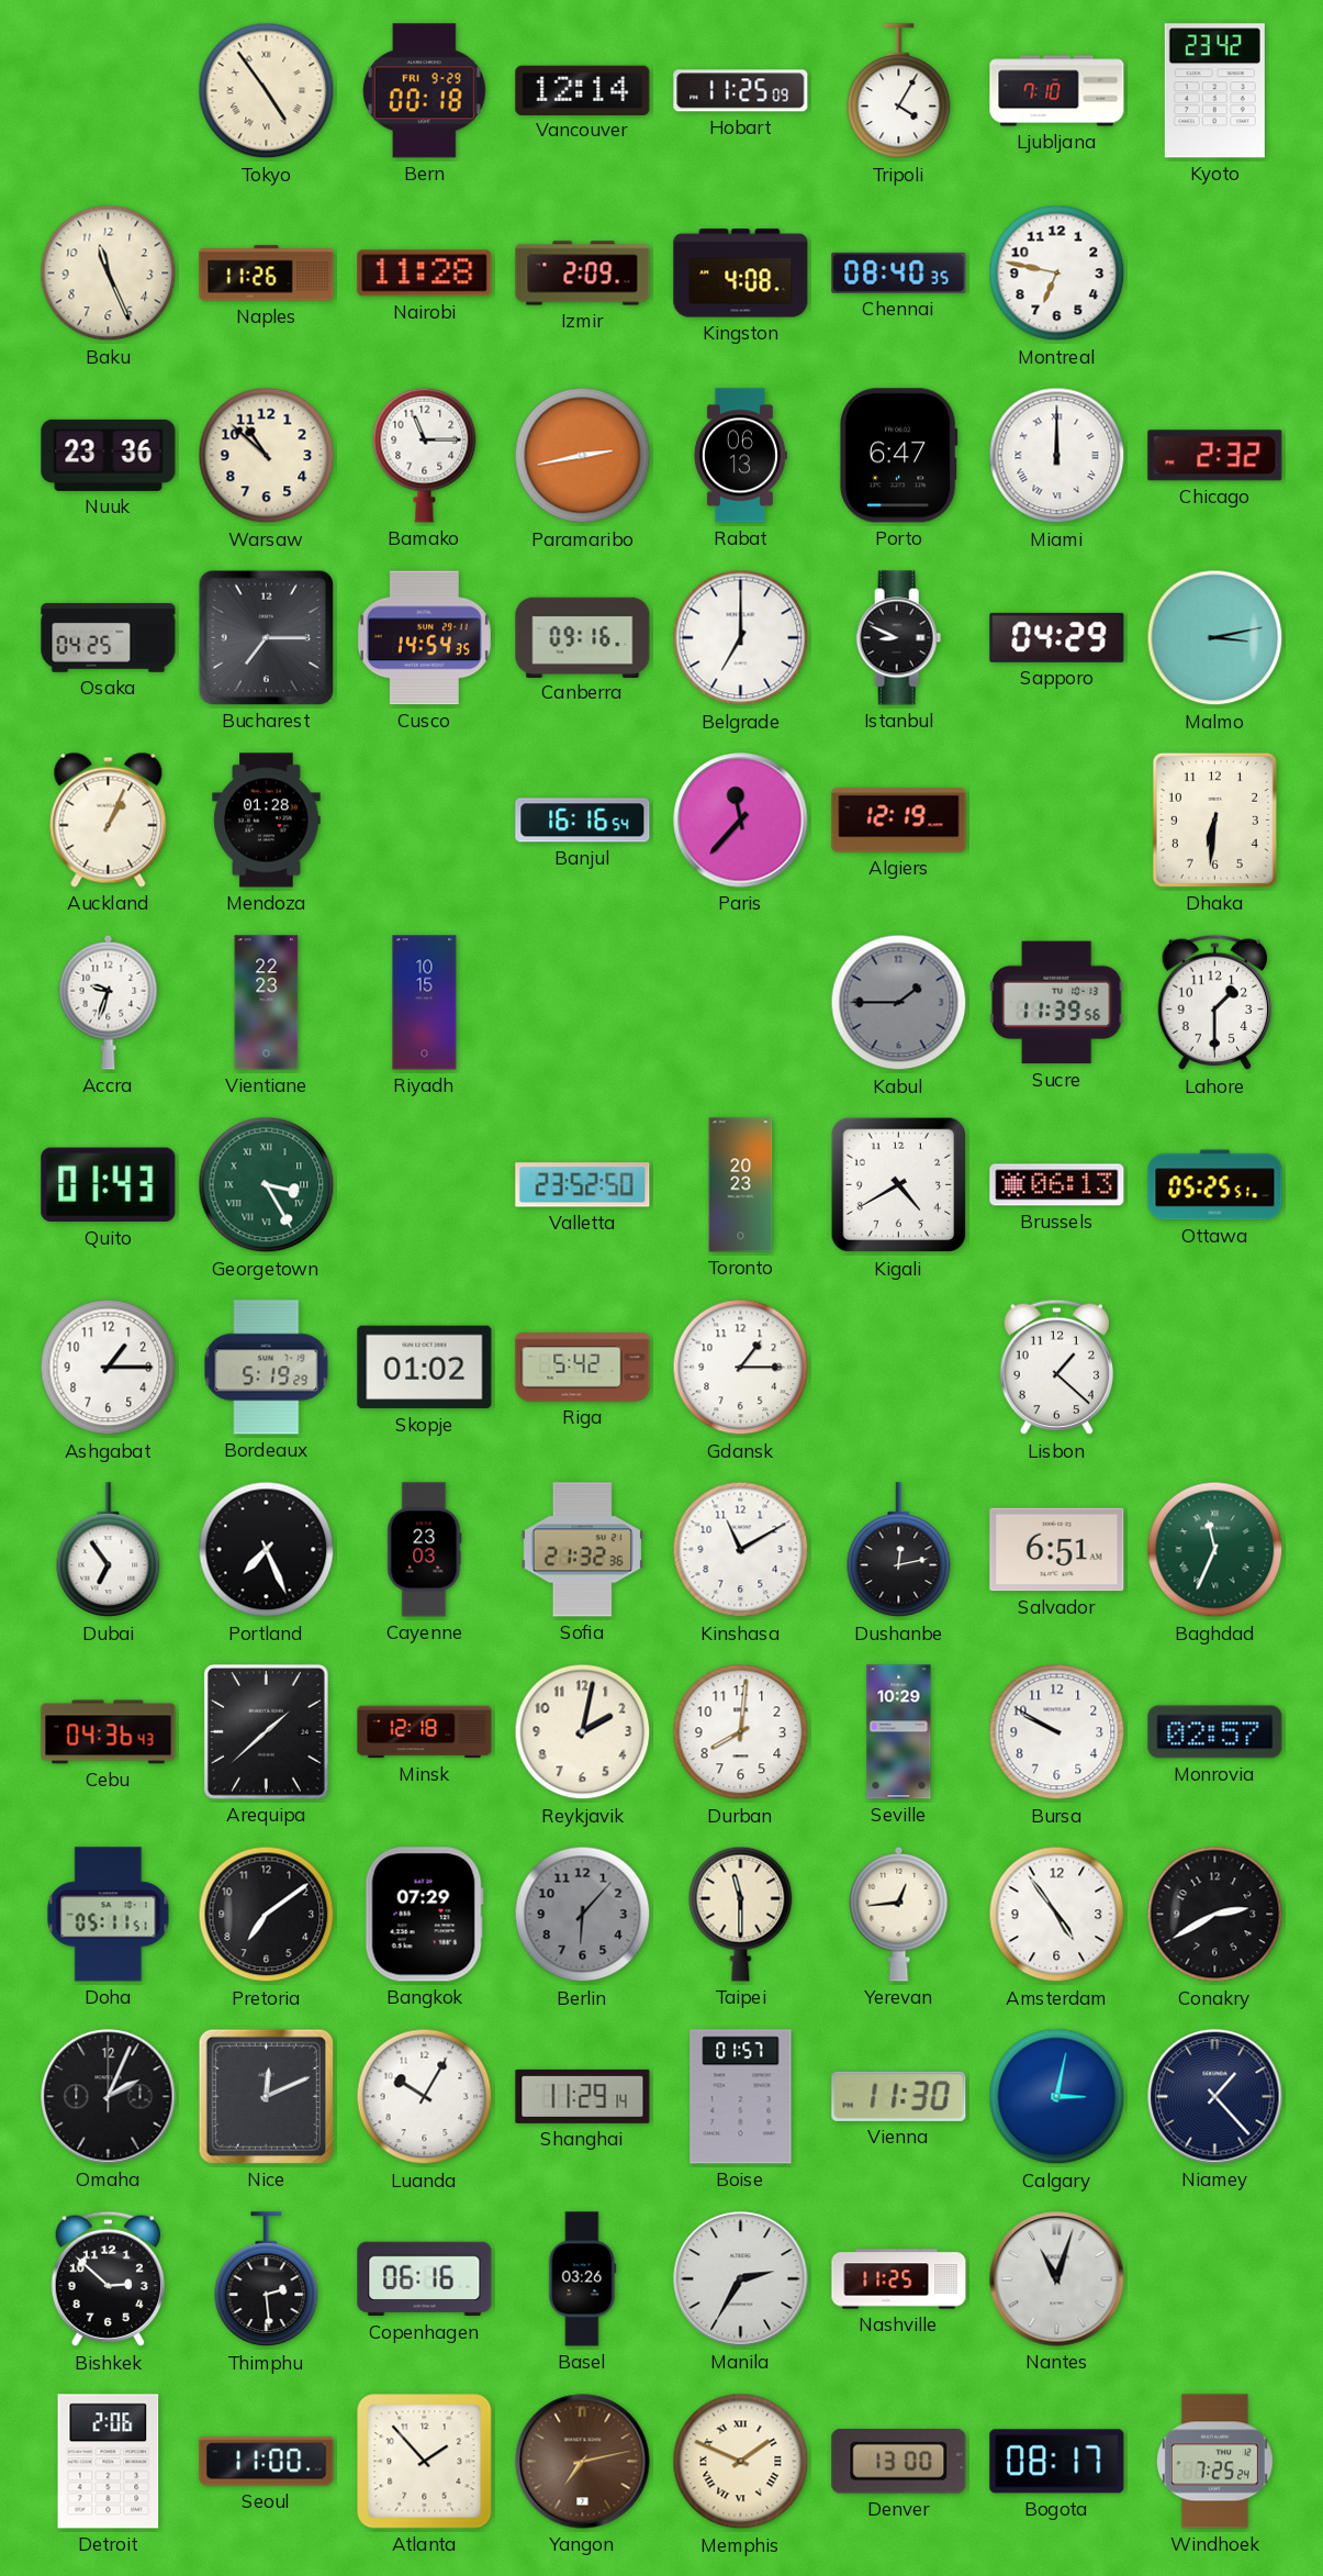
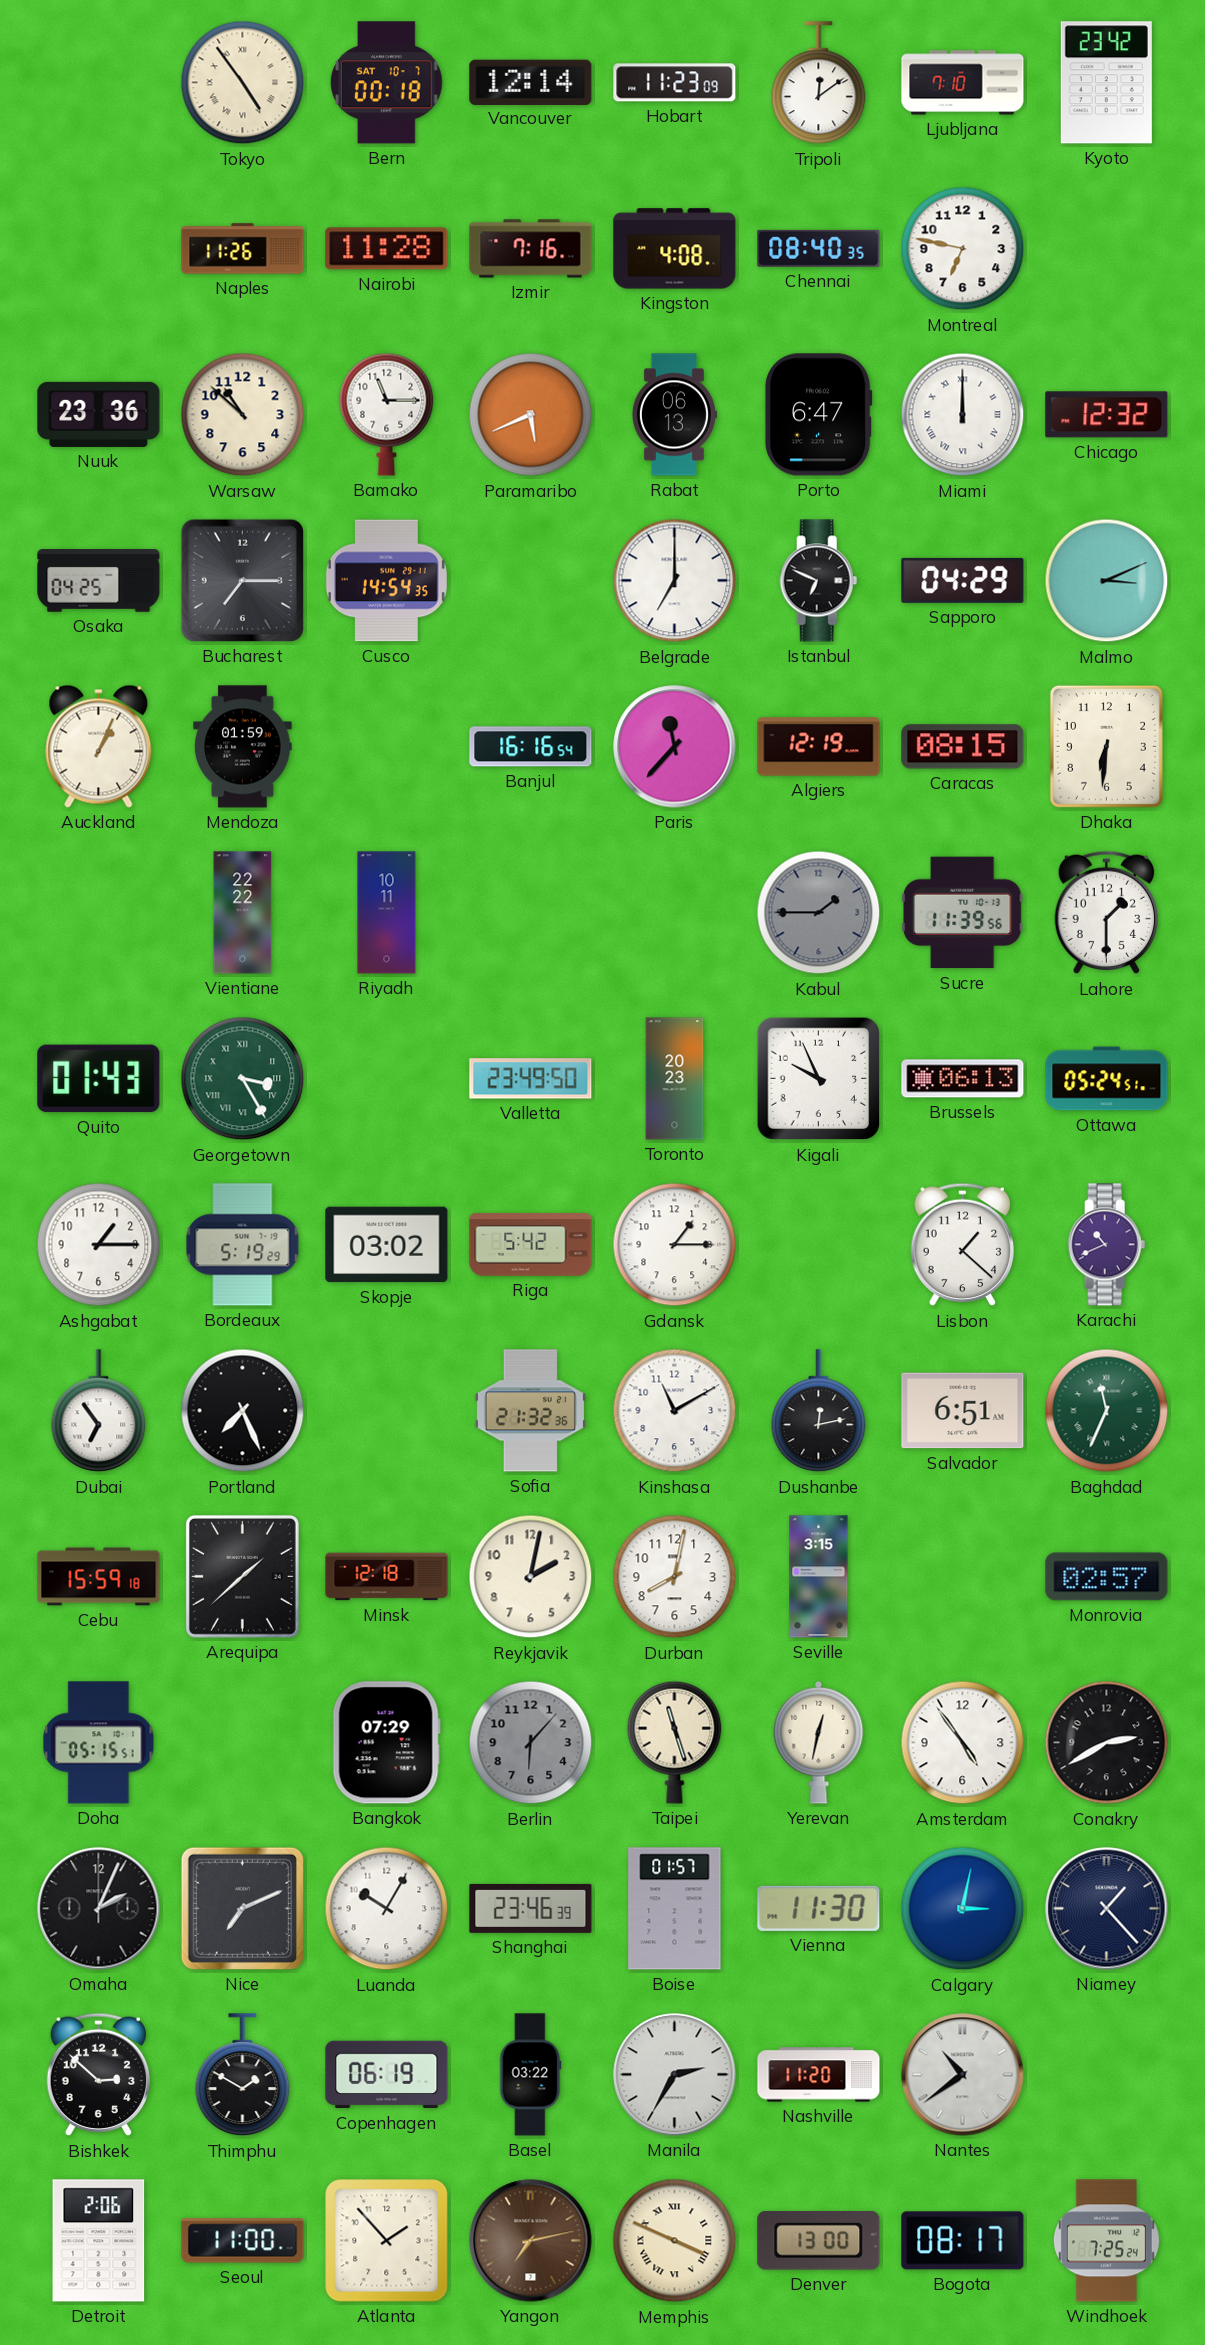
Bern date: FRI 9-29 -> SAT 10-7 (386, 83)
Hobart: 11:25 -> 11:23 (675, 83)
Tripoli: 4:05 -> 12:09 (819, 83)
Baku: 11:26 -> none (109, 274)
Izmir: 2:09 -> 7:16 (531, 249)
Paramaribo: 2:43 -> 5:41 (531, 415)
Chicago: 2:32 -> 12:32 (1107, 415)
Canberra: 09:16 -> none (583, 637)
Istanbul: 8:49 -> 6:49 (819, 581)
Malmo: 3:13 -> 3:11 (1107, 581)
Mendoza: 01:28 -> 01:59 (243, 747)
Caracas: none -> 08:15 (963, 747)
Accra: 9:33 -> none (109, 1002)
Vientiane: 22:23 -> 22:22 (243, 913)
Riyadh: 10:15 -> 10:11 (387, 913)
Valletta: 23:52 -> 23:49 (531, 1079)
Kigali: 4:40 -> 9:56 (819, 1079)
Ottawa: 05:25 -> 05:24 (1107, 1079)
Skopje: 01:02 -> 03:02 (387, 1245)
Karachi: none -> 10:41 (1107, 1245)
Cayenne: 23:03 -> none (425, 1550)
Cebu: 04:36 -> 15:59 (99, 1577)
Durban: 8:01 -> 8:02 (675, 1577)
Seville: 10:29 -> 3:15 (819, 1577)
Bursa: 9:50 -> none (1057, 1732)
Doha: 05:11 -> 05:15 (99, 1743)
Pretoria: 7:09 -> none (267, 1915)
Taipei: 11:30 -> 11:27 (675, 1742)
Yerevan: 12:44 -> 12:32 (819, 1742)
Nice: 12:11 -> 7:11 (242, 1908)
Shanghai: 11:29 -> 23:46 (531, 1908)
Thimphu: 2:29 -> 1:50 (243, 2075)
Copenhagen: 06:16 -> 06:19 (387, 2075)
Basel: 03:26 -> 03:22 (531, 2075)
Nashville: 11:25 -> 11:20 (819, 2075)
Nantes: 11:03 -> 10:39 (963, 2075)
Memphis: 1:49 -> 3:49 (675, 2241)
